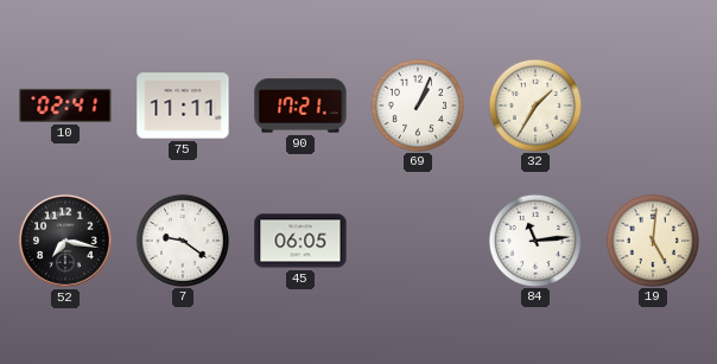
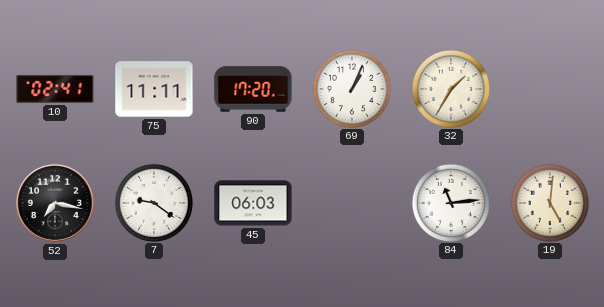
90: 17:21 -> 17:20 (253, 89)
45: 06:05 -> 06:03 (253, 203)
